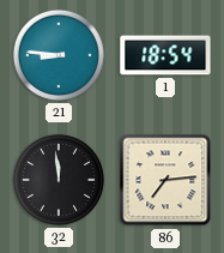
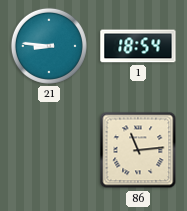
32: 11:59 -> none (59, 180)
86: 7:14 -> 11:14 (138, 150)
